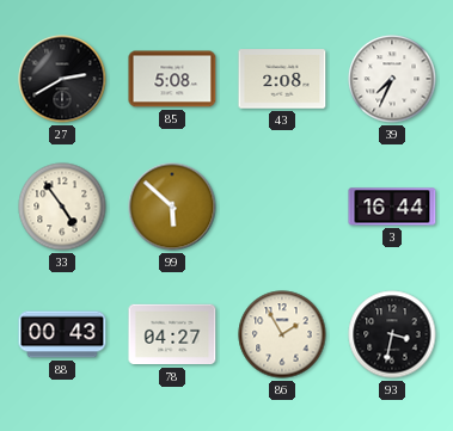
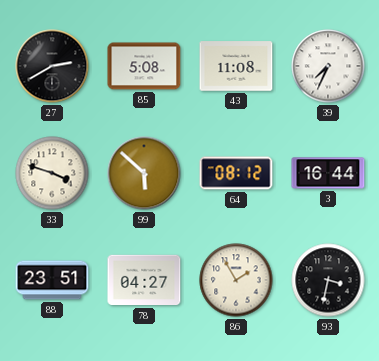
43: 2:08 -> 11:08 (236, 66)
33: 4:54 -> 3:48 (52, 173)
64: none -> 08:12 (236, 173)
88: 00:43 -> 23:51 (52, 280)
